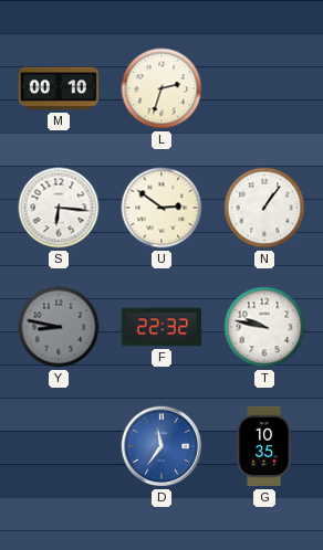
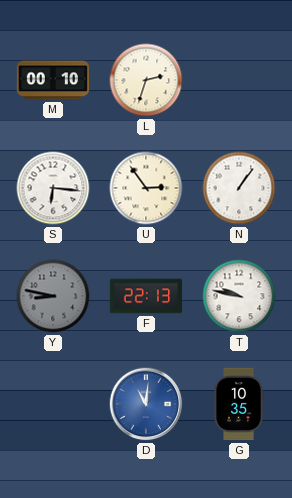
U: 2:51 -> 2:54 (146, 188)
F: 22:32 -> 22:13 (146, 296)
D: 11:36 -> 11:01 (146, 404)
